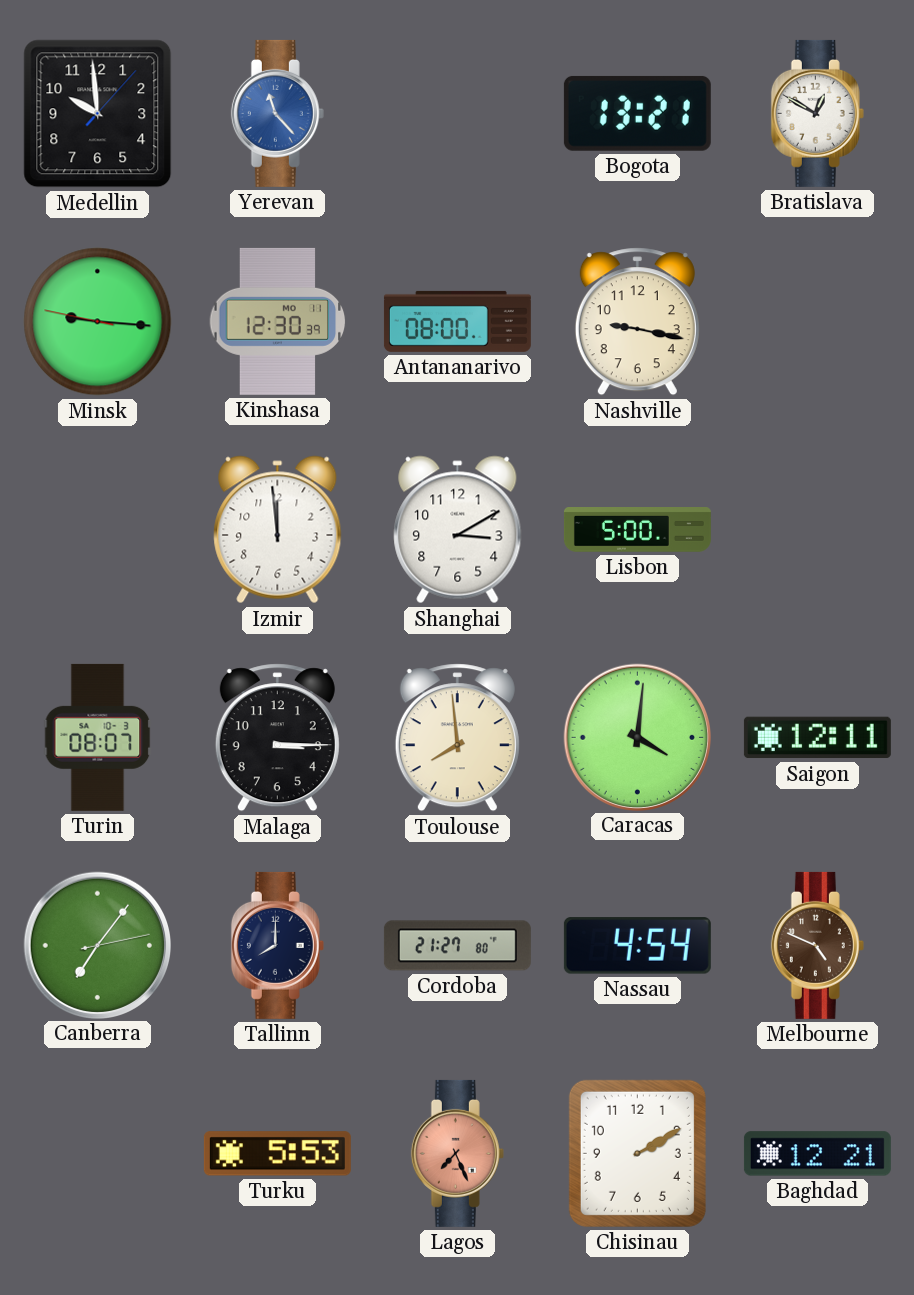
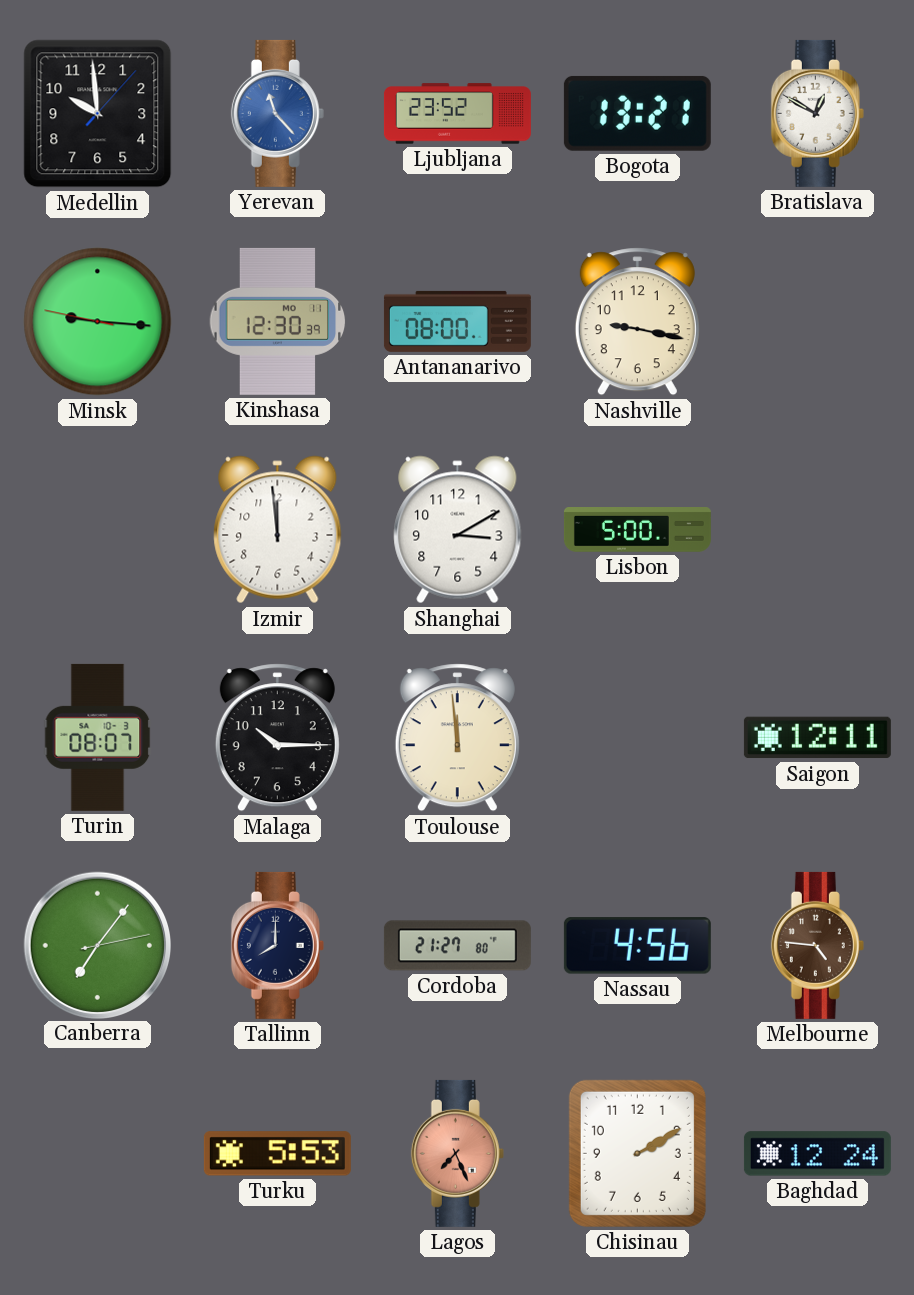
Ljubljana: none -> 23:52 (457, 114)
Malaga: 3:15 -> 10:15 (277, 738)
Toulouse: 7:59 -> 11:59 (457, 738)
Caracas: 4:01 -> none (637, 737)
Nassau: 4:54 -> 4:56 (637, 946)
Melbourne: 4:49 -> 4:46 (817, 945)
Baghdad: 12:21 -> 12:24 (817, 1154)
